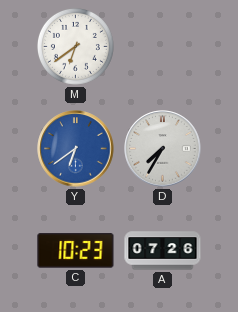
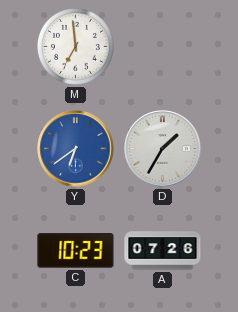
M: 6:39 -> 6:59 (75, 46)
D: 7:35 -> 1:35 (163, 149)
